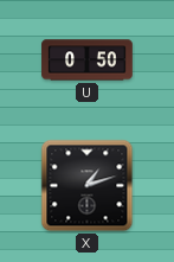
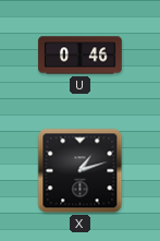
U: 0:50 -> 0:46 (81, 56)
